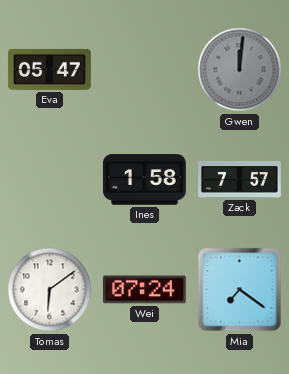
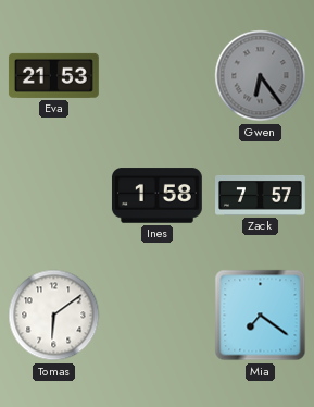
Eva: 05:47 -> 21:53 (53, 75)
Gwen: 12:01 -> 6:24 (261, 76)
Wei: 07:24 -> none (144, 290)
